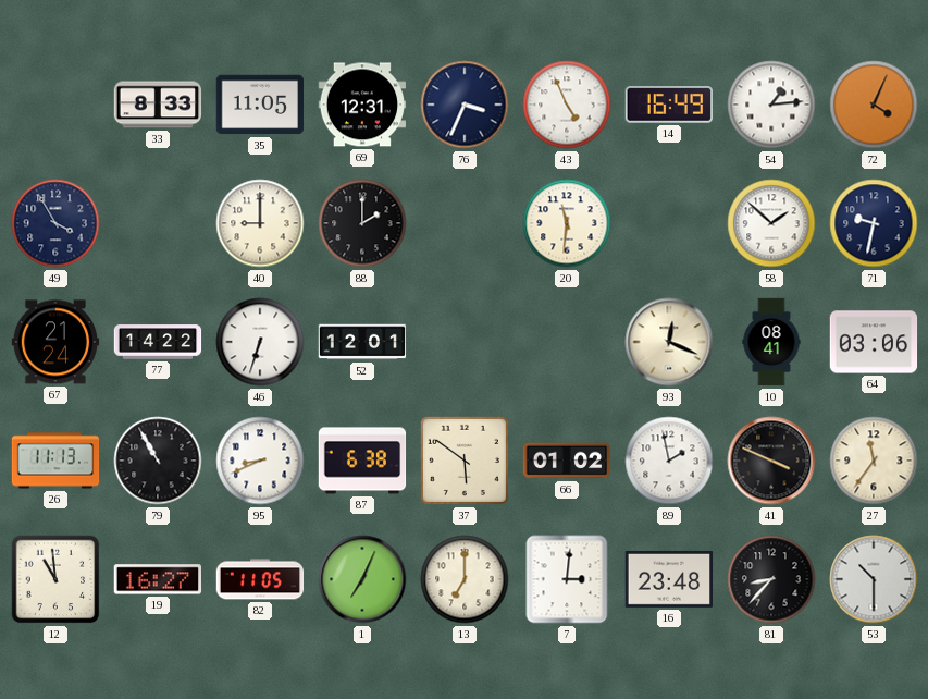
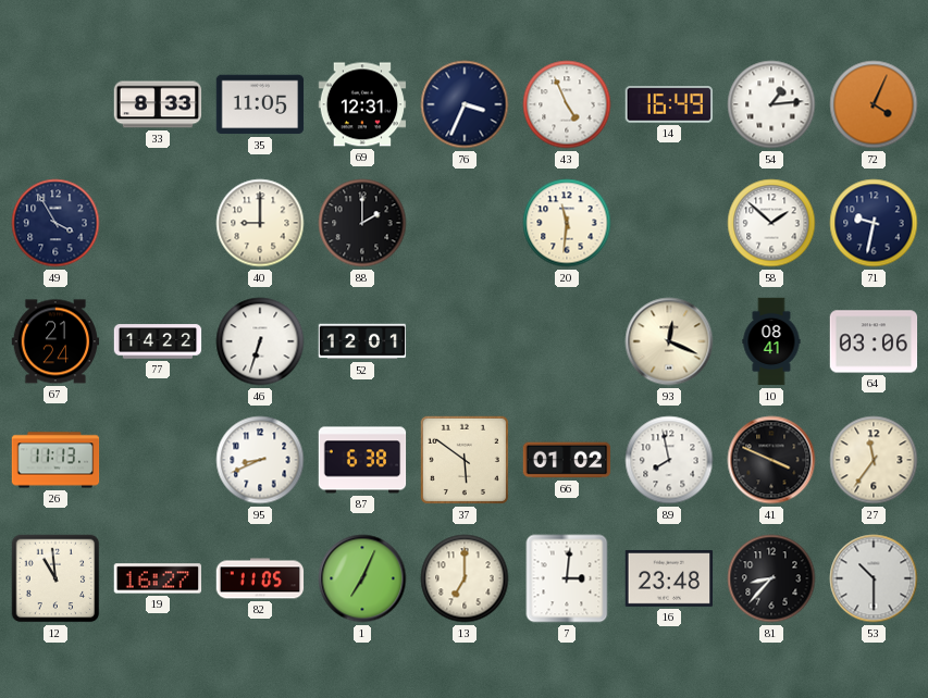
79: 10:55 -> none (158, 461)
89: 1:58 -> 7:58 (669, 460)
